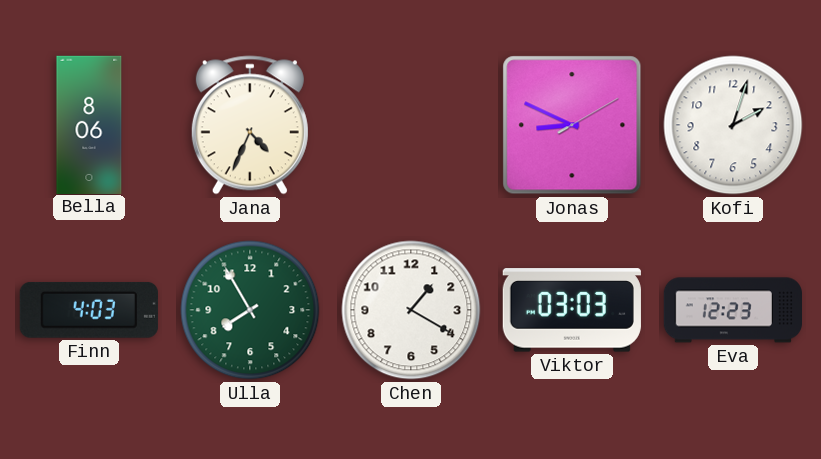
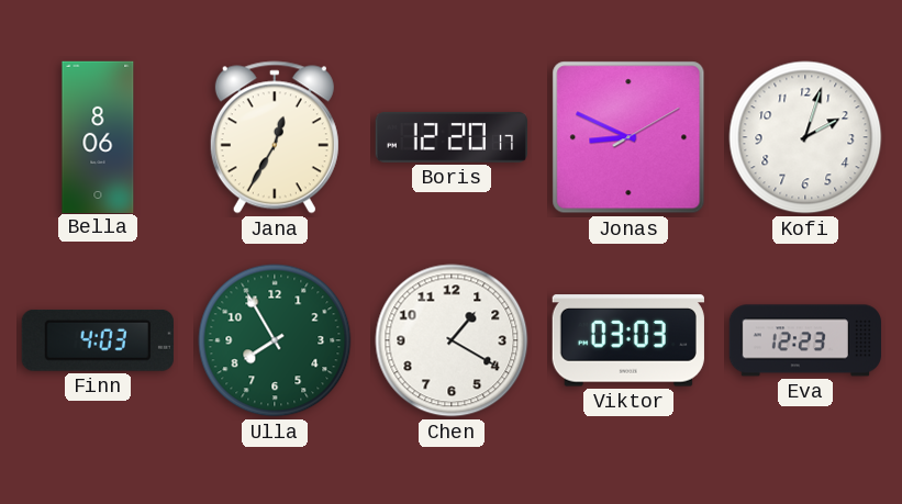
Jana: 4:34 -> 12:35 (275, 137)
Boris: none -> 12:20 (450, 137)
